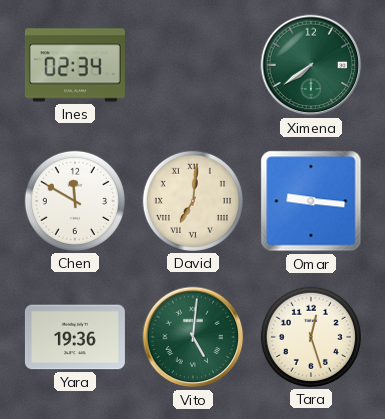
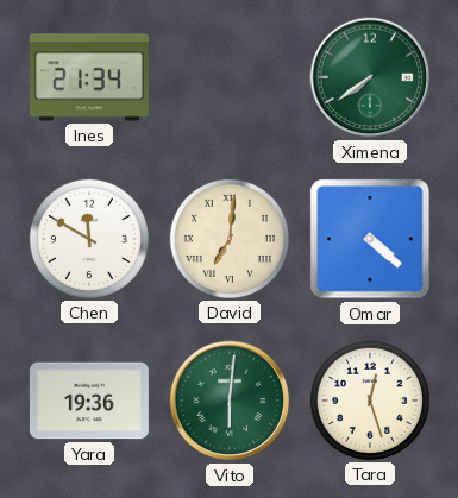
Ines: 02:34 -> 21:34 (89, 77)
Omar: 9:16 -> 4:22 (370, 239)
Vito: 5:01 -> 6:01 (230, 401)
